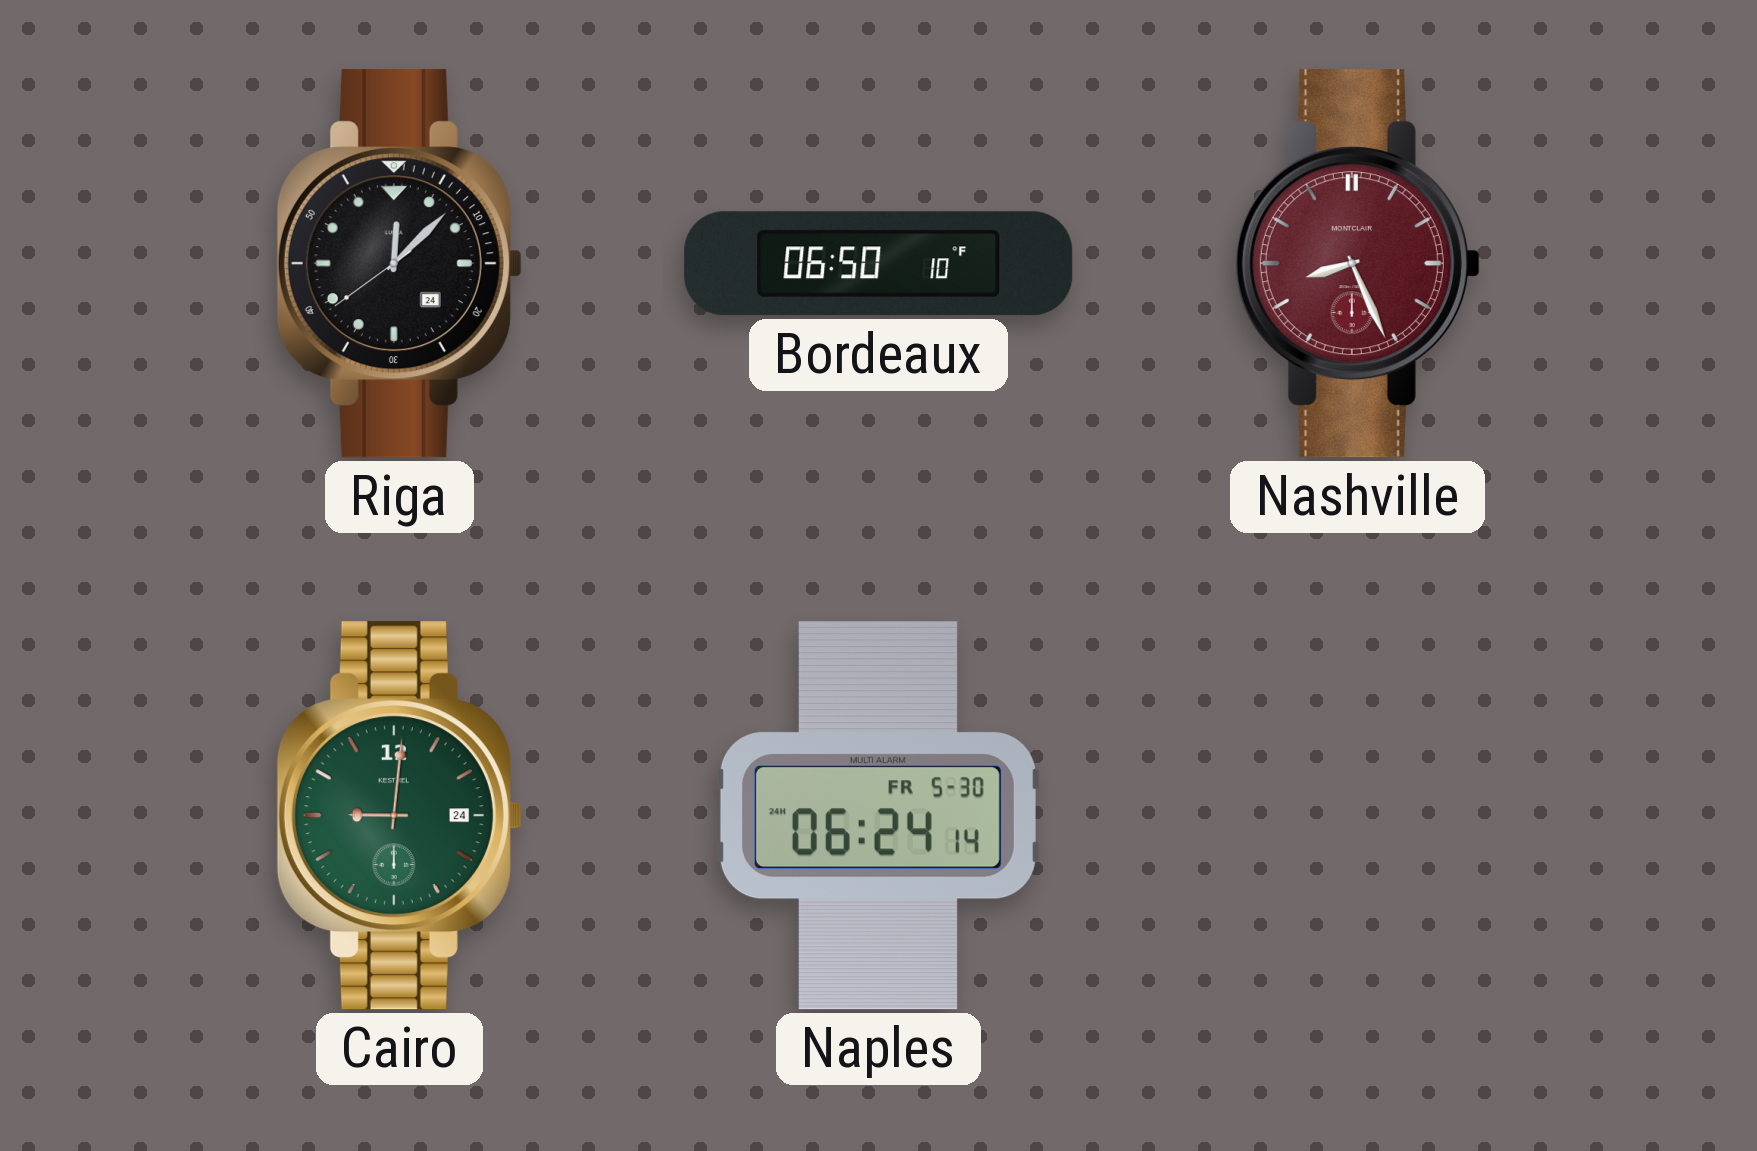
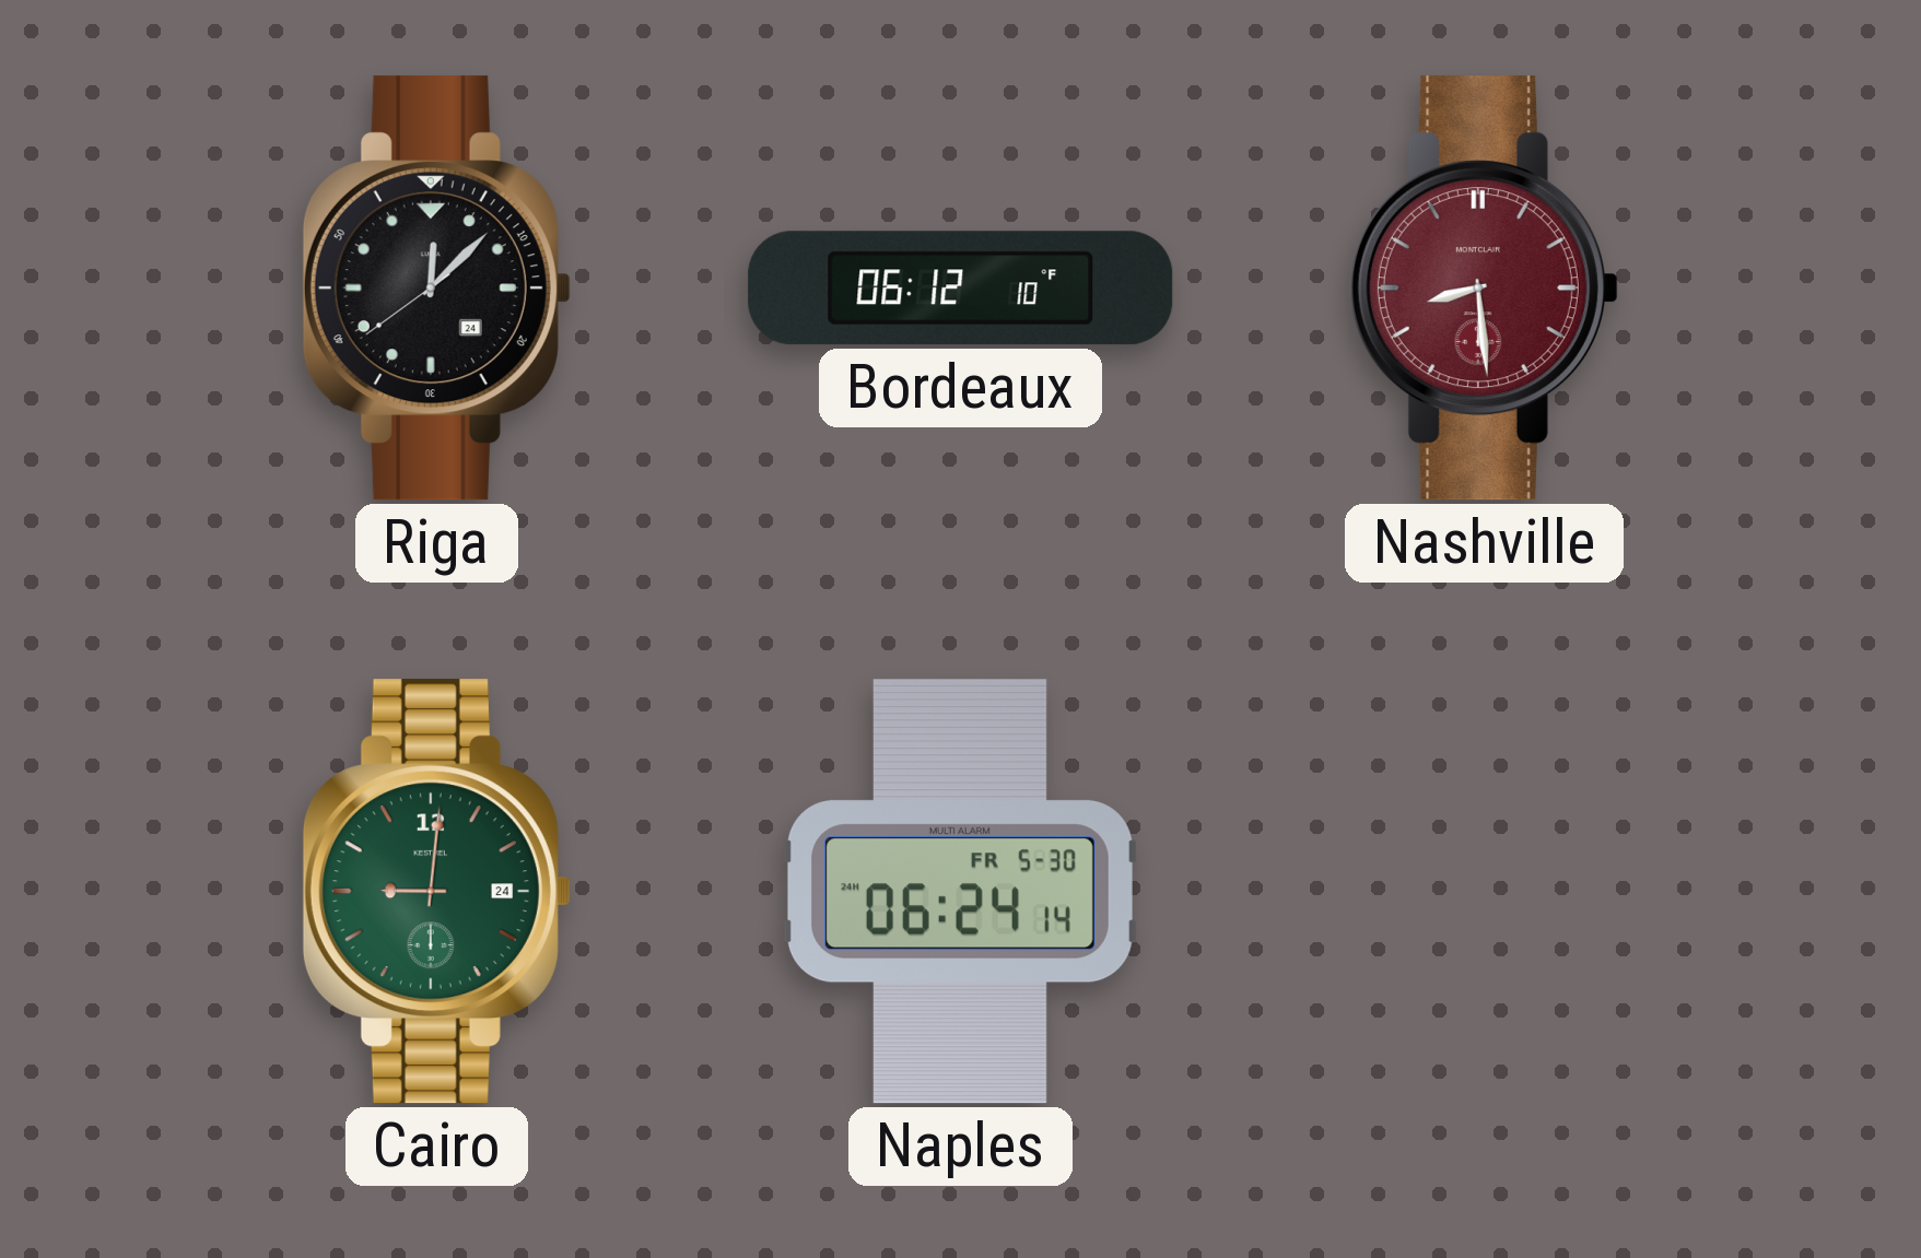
Bordeaux: 06:50 -> 06:12 (961, 289)
Nashville: 8:26 -> 8:29 (1484, 289)
